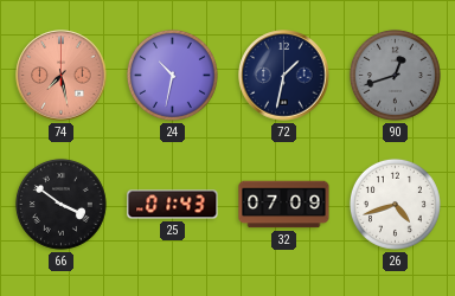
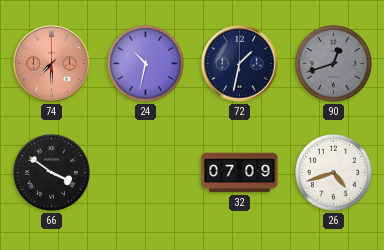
74: 7:28 -> 7:30 (52, 64)
25: 01:43 -> none (173, 205)
